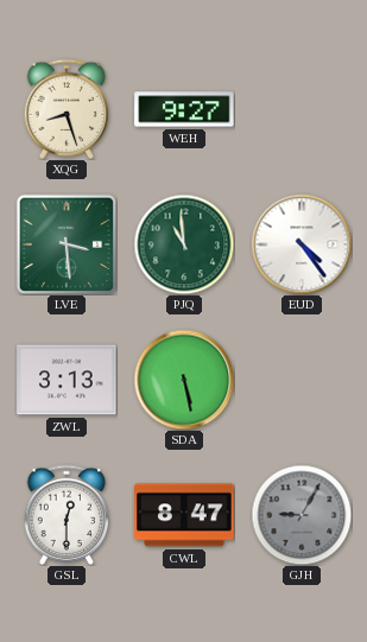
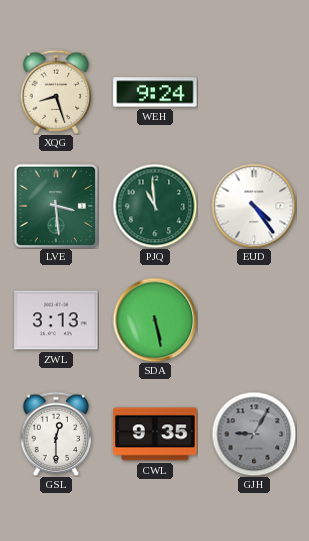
WEH: 9:27 -> 9:24 (155, 92)
CWL: 8:47 -> 9:35 (155, 434)
